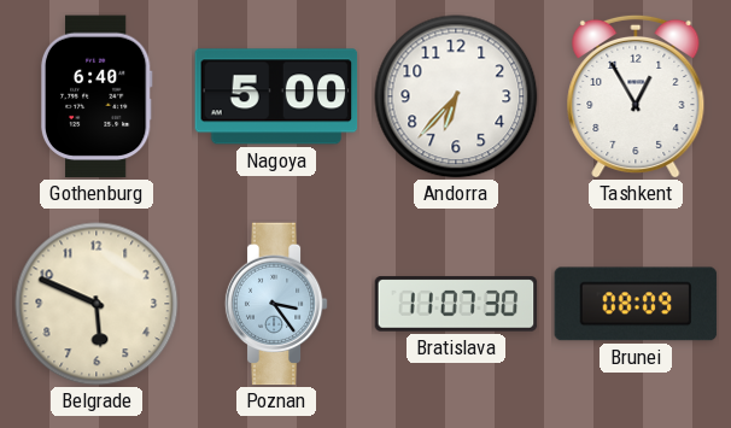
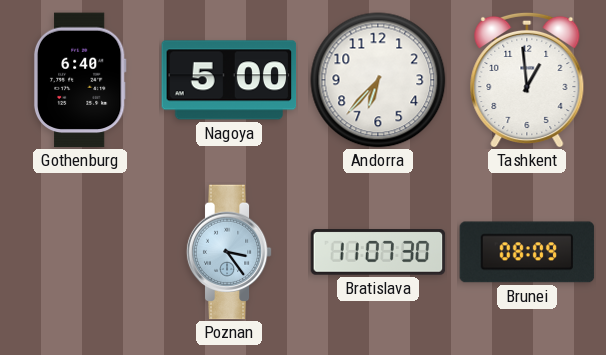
Tashkent: 12:55 -> 12:59 (527, 80)
Belgrade: 5:49 -> none (97, 304)
